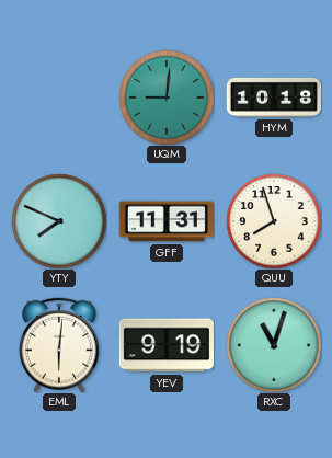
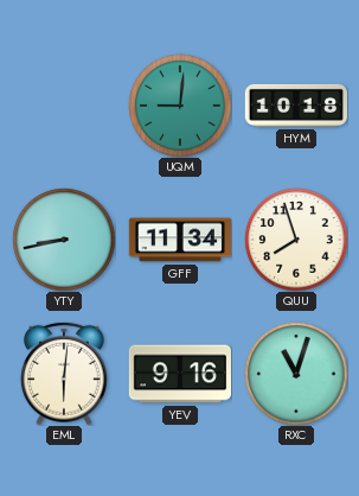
YTY: 7:49 -> 8:43 (64, 240)
GFF: 11:31 -> 11:34 (179, 240)
YEV: 9:19 -> 9:16 (179, 374)
